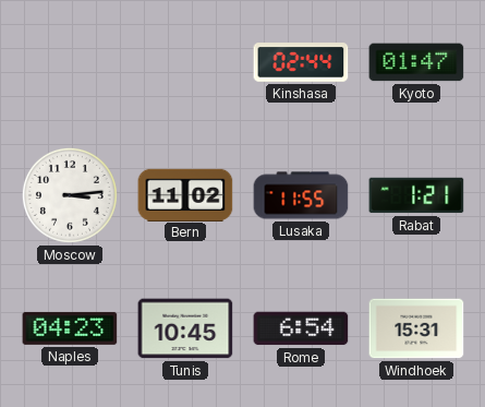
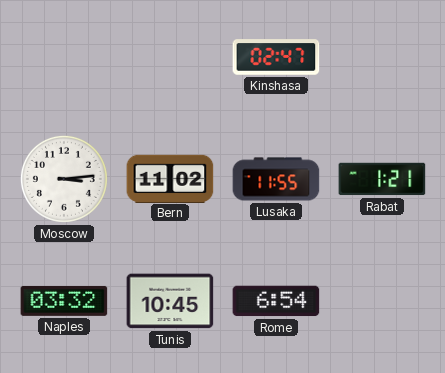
Kinshasa: 02:44 -> 02:47 (276, 57)
Kyoto: 01:47 -> none (416, 62)
Naples: 04:23 -> 03:32 (64, 301)
Windhoek: 15:31 -> none (416, 328)
